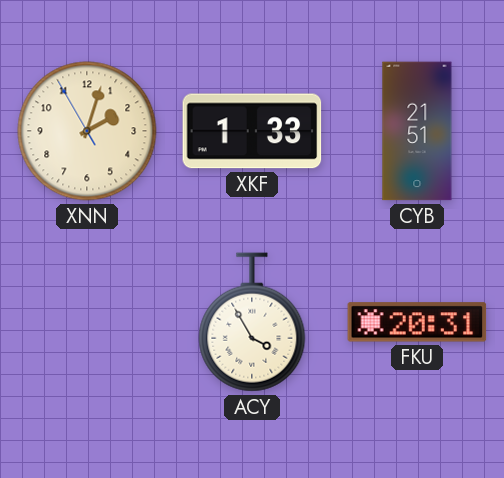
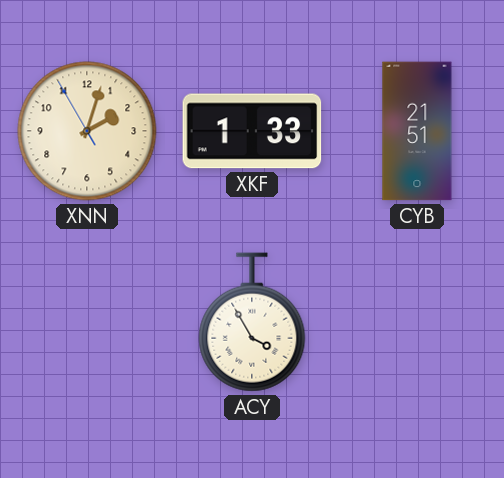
FKU: 20:31 -> none (417, 322)
